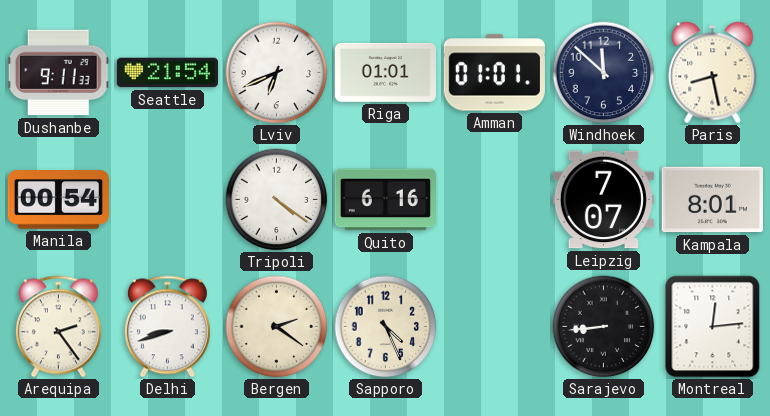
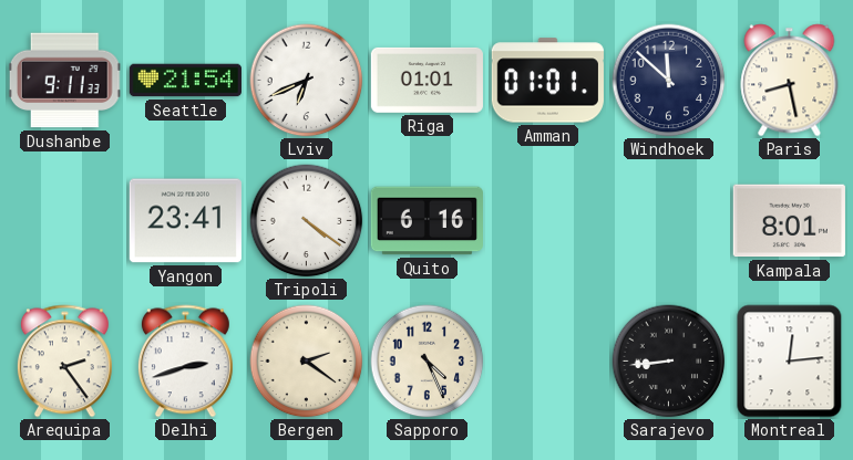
Manila: 00:54 -> none (58, 200)
Yangon: none -> 23:41 (185, 221)
Leipzig: 7:07 -> none (603, 200)
Delhi: 8:42 -> 2:42 (185, 362)
